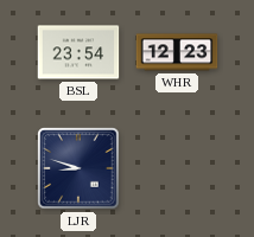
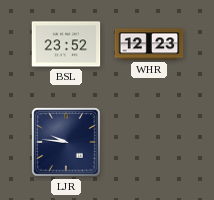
BSL: 23:54 -> 23:52 (66, 44)
LJR: 8:48 -> 9:46 (66, 142)
